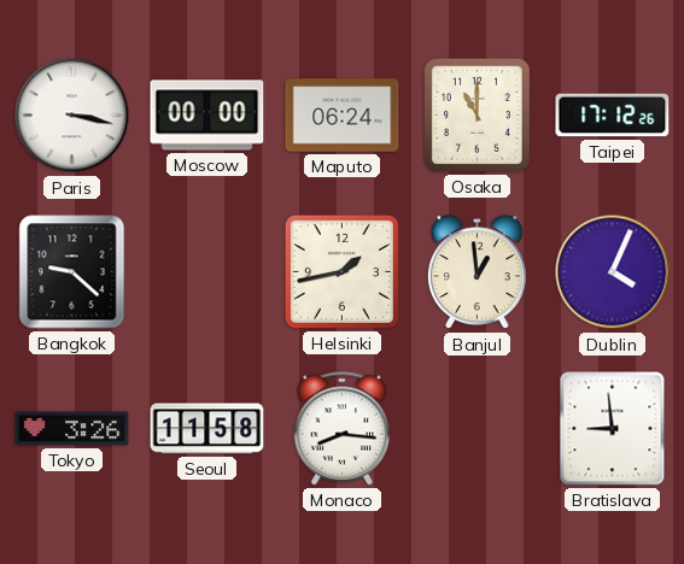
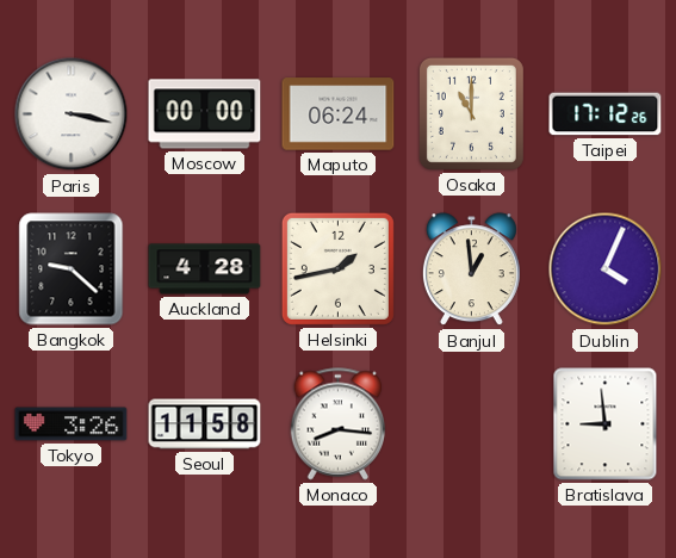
Auckland: none -> 4:28 (205, 269)
